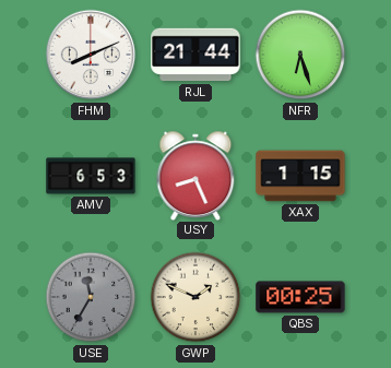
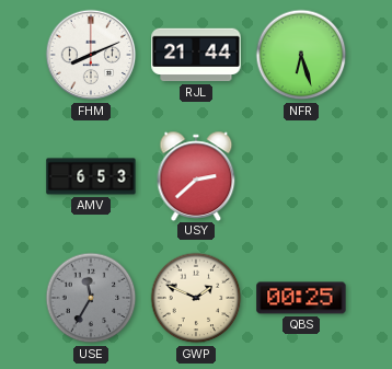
USY: 8:26 -> 2:38 (196, 175)
XAX: 1:15 -> none (300, 176)
